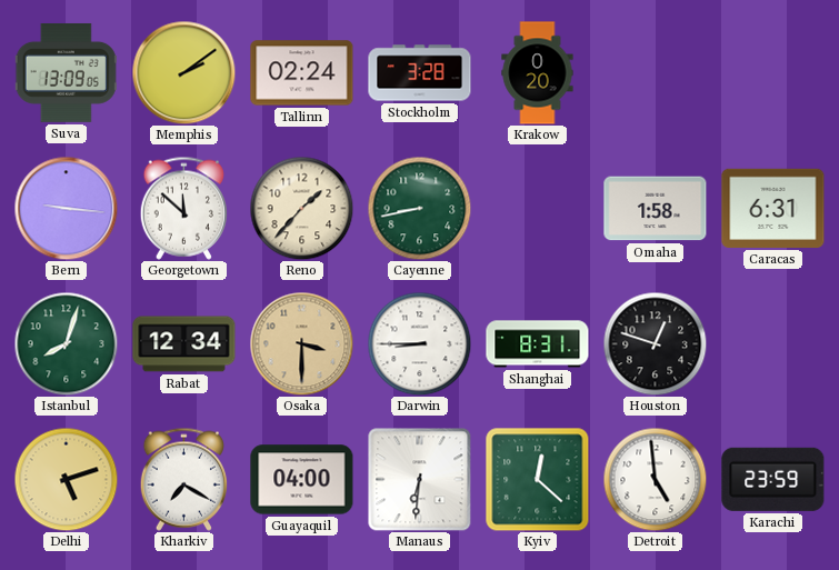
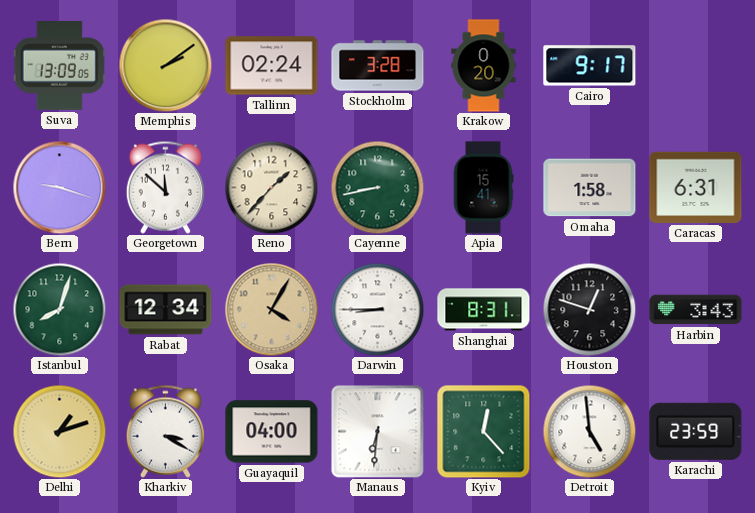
Cairo: none -> 9:17 (590, 66)
Bern: 9:16 -> 9:18 (59, 187)
Apia: none -> 15:41 (483, 188)
Osaka: 3:30 -> 4:05 (271, 309)
Harbin: none -> 3:43 (696, 310)
Delhi: 5:12 -> 1:12 (59, 431)
Kharkiv: 7:20 -> 3:20 (165, 431)
Kyiv: 12:22 -> 12:23 (484, 432)
